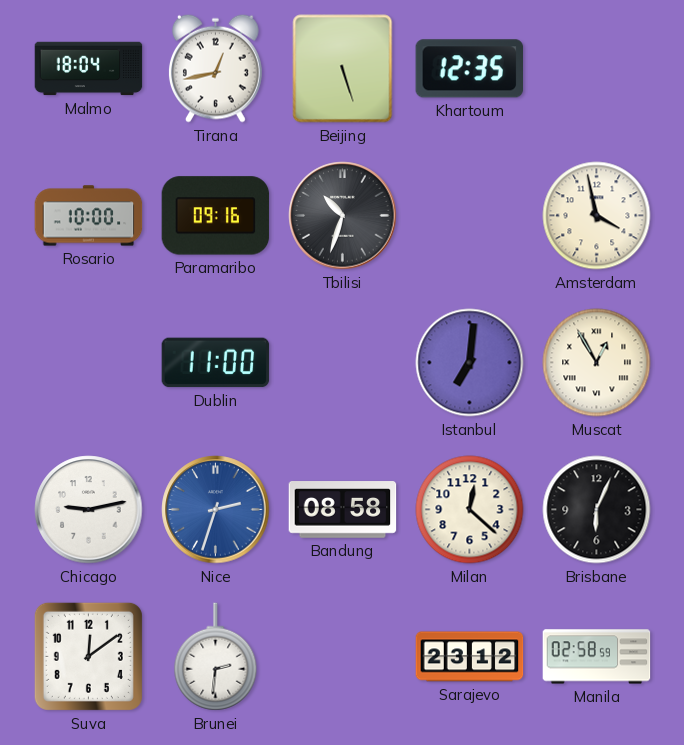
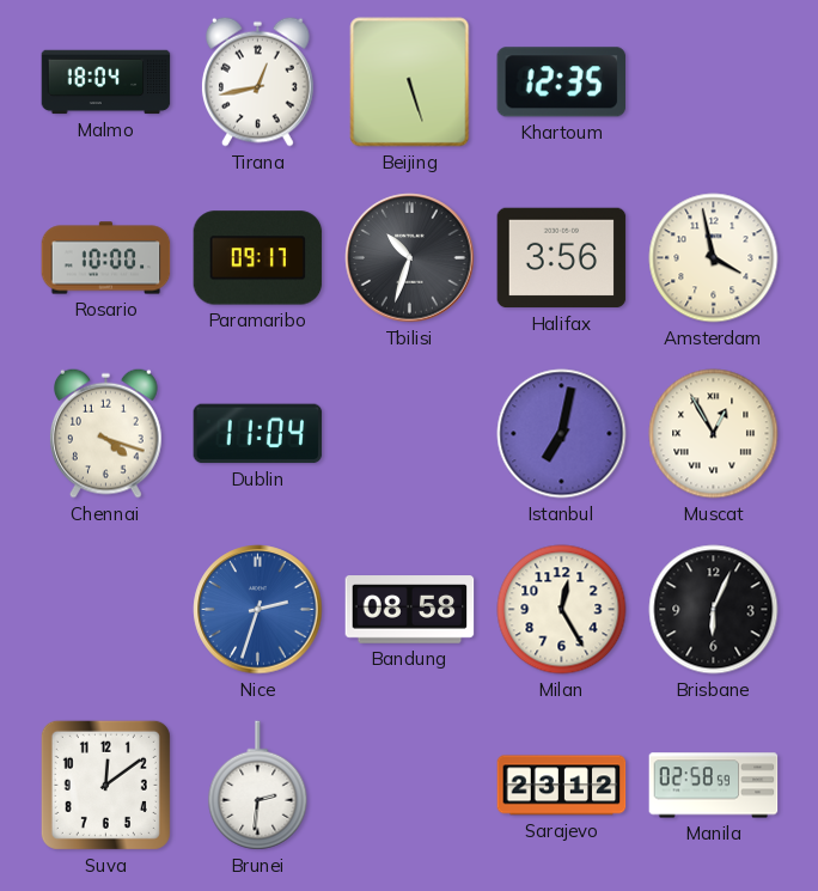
Paramaribo: 09:16 -> 09:17 (258, 258)
Halifax: none -> 3:56 (562, 258)
Chennai: none -> 4:18 (105, 433)
Dublin: 11:00 -> 11:04 (258, 434)
Istanbul: 7:01 -> 7:02 (562, 434)
Chicago: 9:13 -> none (89, 510)
Milan: 12:22 -> 12:25 (562, 610)
